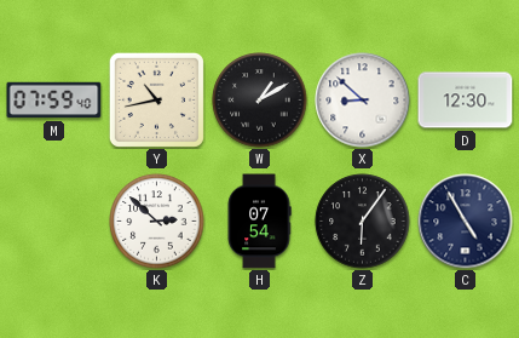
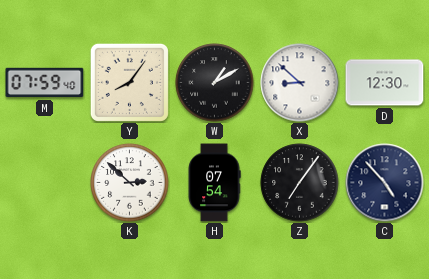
Y: 10:43 -> 8:06 (129, 82)
Z: 6:06 -> 7:06 (300, 183)
C: 4:55 -> 4:53 (385, 183)
